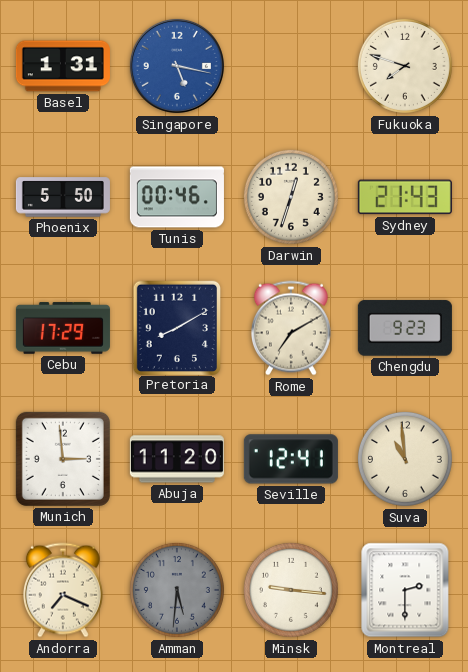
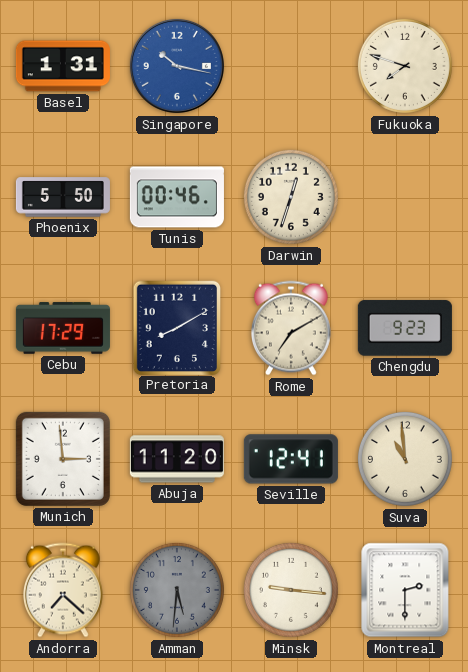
Singapore: 5:17 -> 10:17 (177, 66)
Sydney: 21:43 -> none (405, 197)
Andorra: 7:19 -> 7:22 (63, 590)
